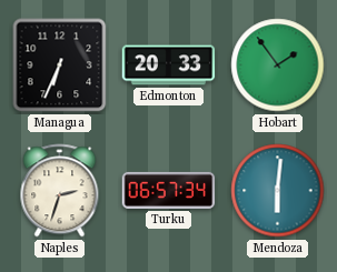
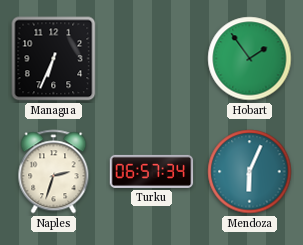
Edmonton: 20:33 -> none (169, 66)
Mendoza: 6:01 -> 6:04 (250, 172)
